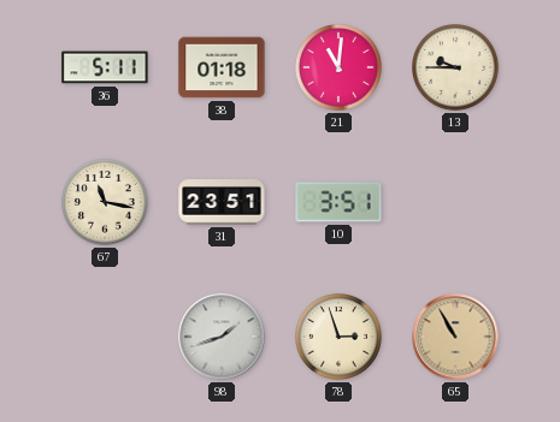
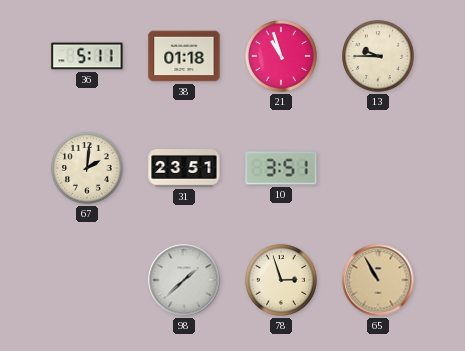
21: 11:01 -> 10:57 (282, 57)
67: 11:17 -> 2:01 (88, 169)
98: 1:42 -> 1:38 (184, 280)
